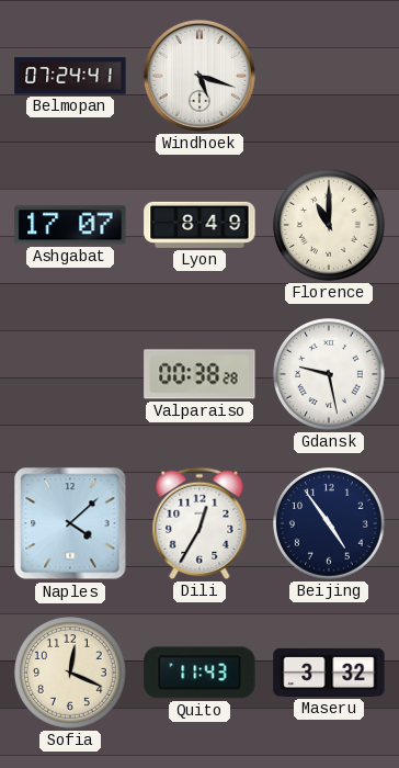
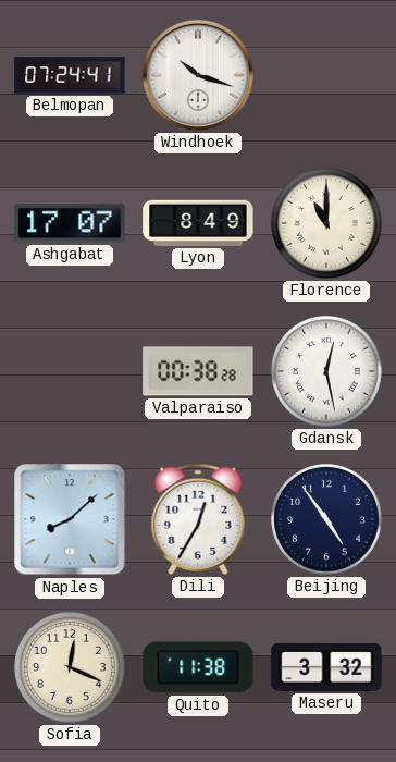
Windhoek: 5:18 -> 10:18 (198, 75)
Gdansk: 9:28 -> 12:28 (327, 372)
Naples: 4:08 -> 8:08 (70, 519)
Quito: 11:43 -> 11:38 (198, 667)
